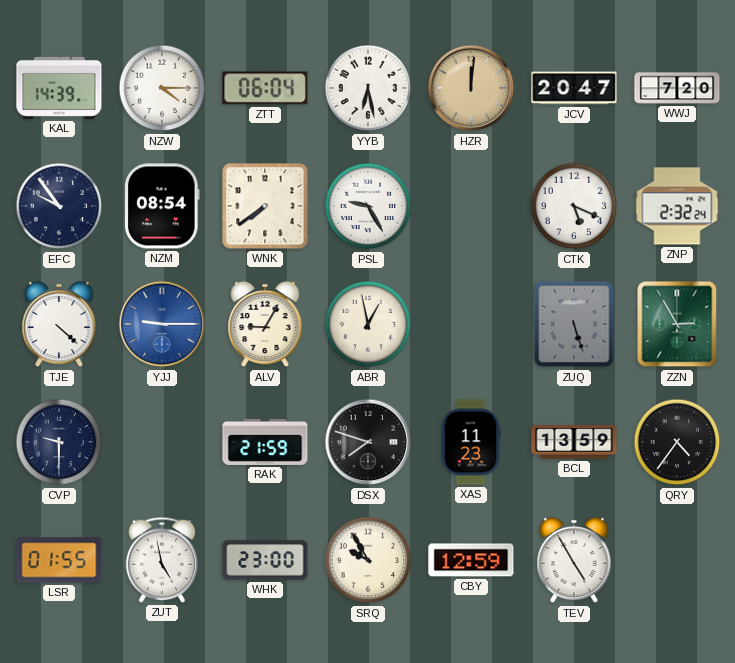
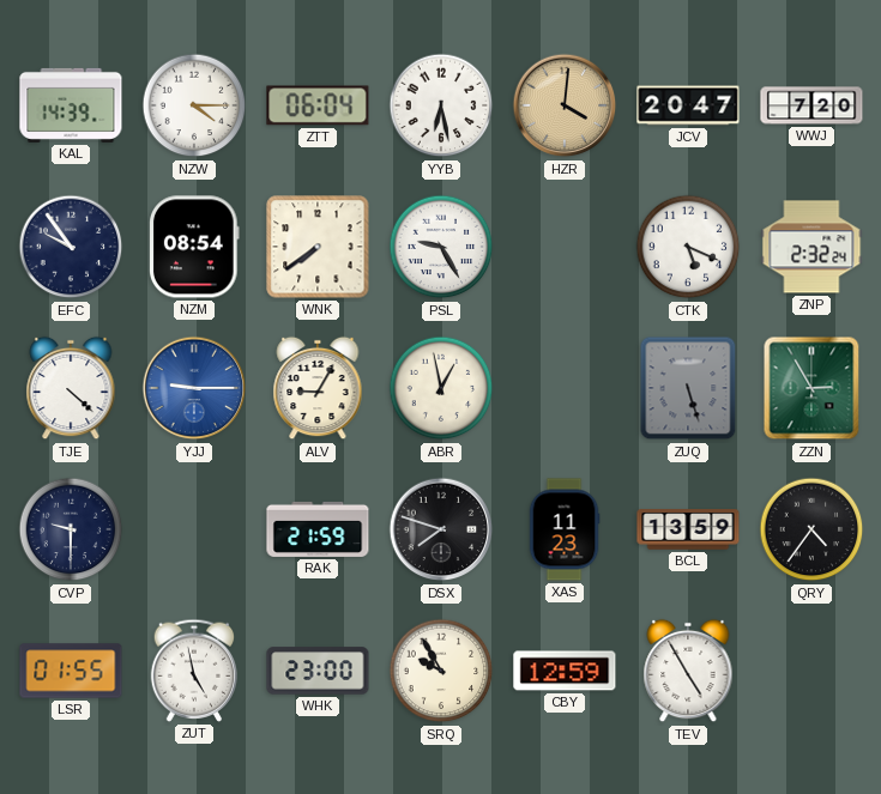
HZR: 12:01 -> 4:01 (565, 105)
